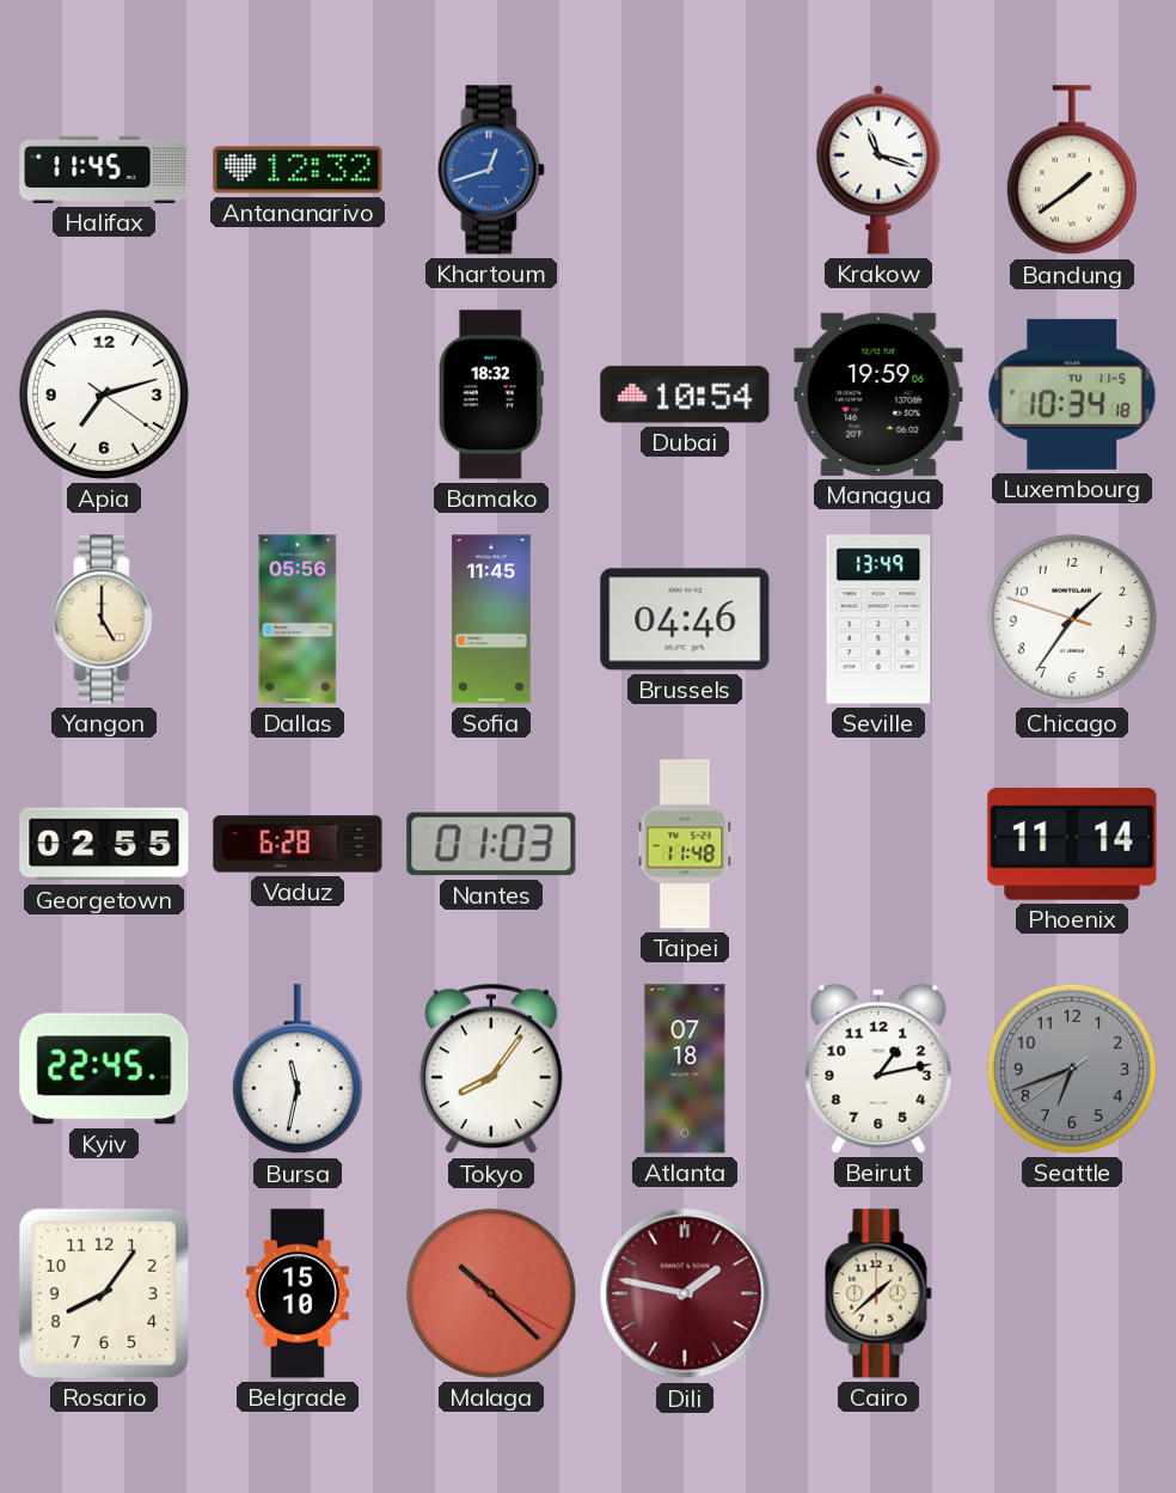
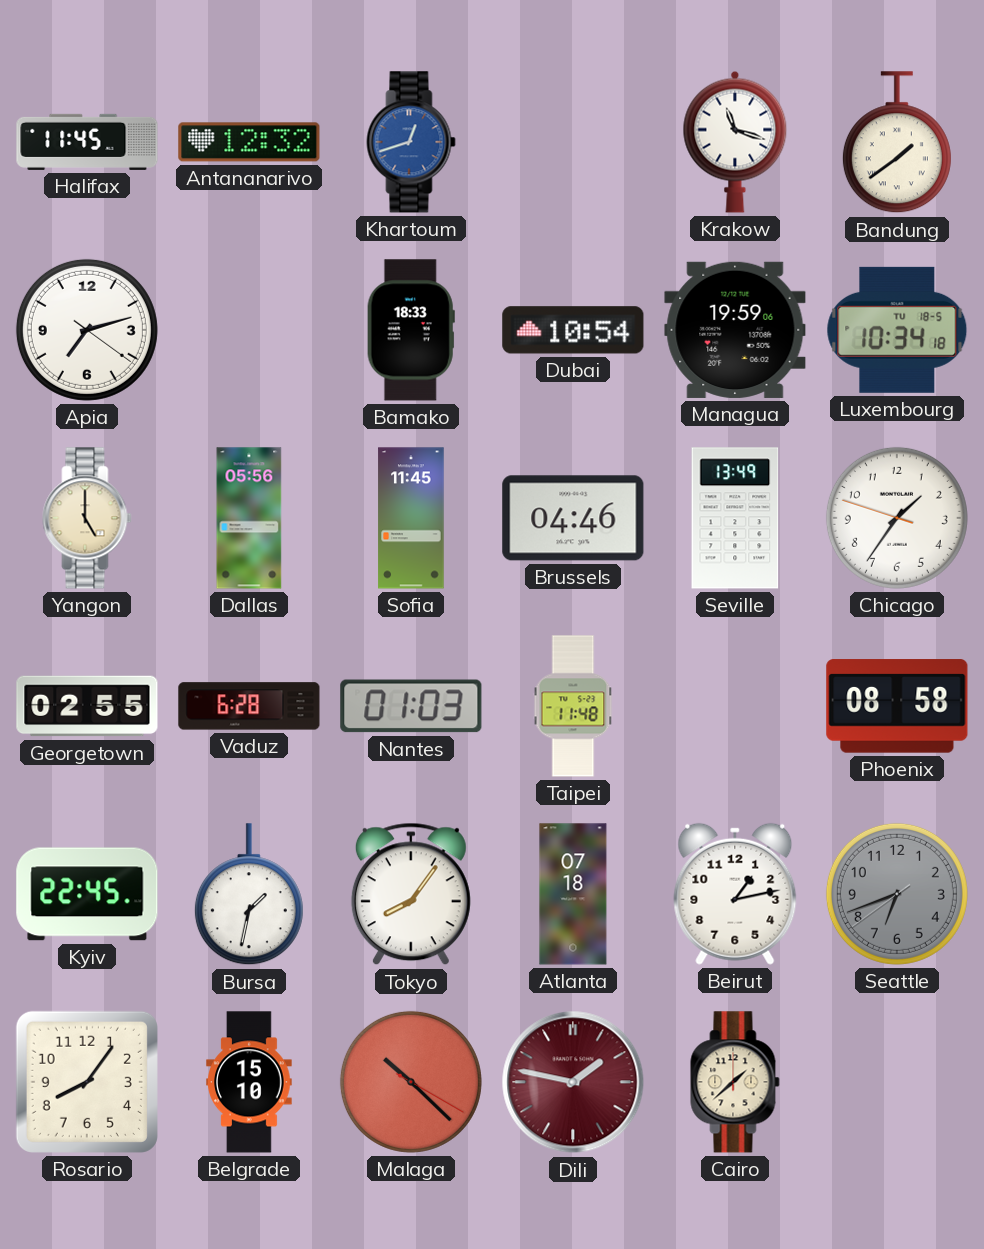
Bamako: 18:32 -> 18:33 (411, 330)
Luxembourg date: TU 11-5 -> TU 18-5 (897, 330)
Phoenix: 11:14 -> 08:58 (897, 706)
Bursa: 11:32 -> 1:32 (249, 895)
